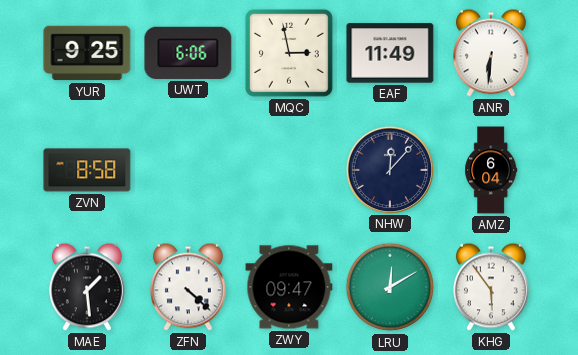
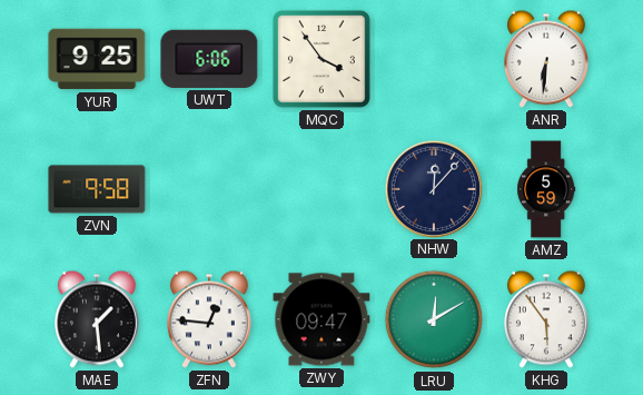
MQC: 2:58 -> 3:54 (321, 59)
EAF: 11:49 -> none (390, 53)
ZVN: 8:58 -> 9:58 (97, 189)
AMZ: 6:04 -> 5:59 (546, 189)
ZFN: 4:22 -> 12:46 (210, 319)
